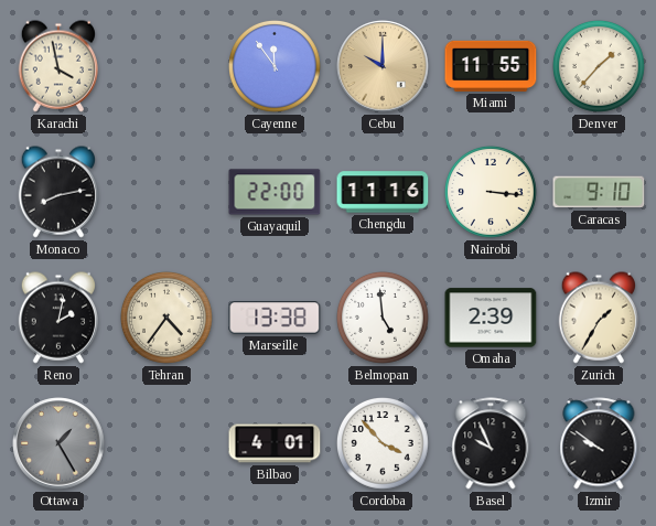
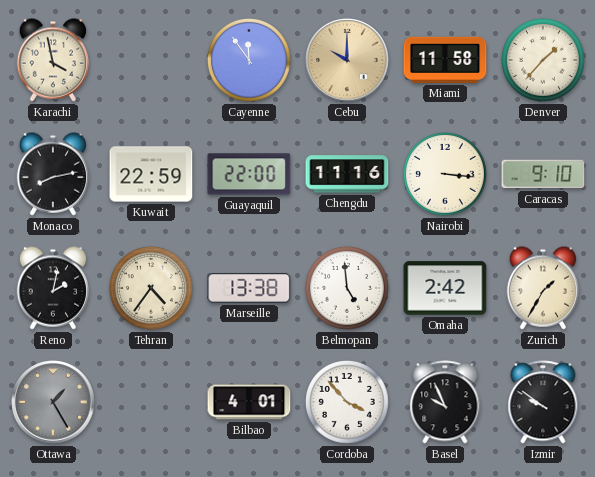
Miami: 11:55 -> 11:58 (445, 60)
Kuwait: none -> 22:59 (151, 174)
Omaha: 2:39 -> 2:42 (445, 288)
